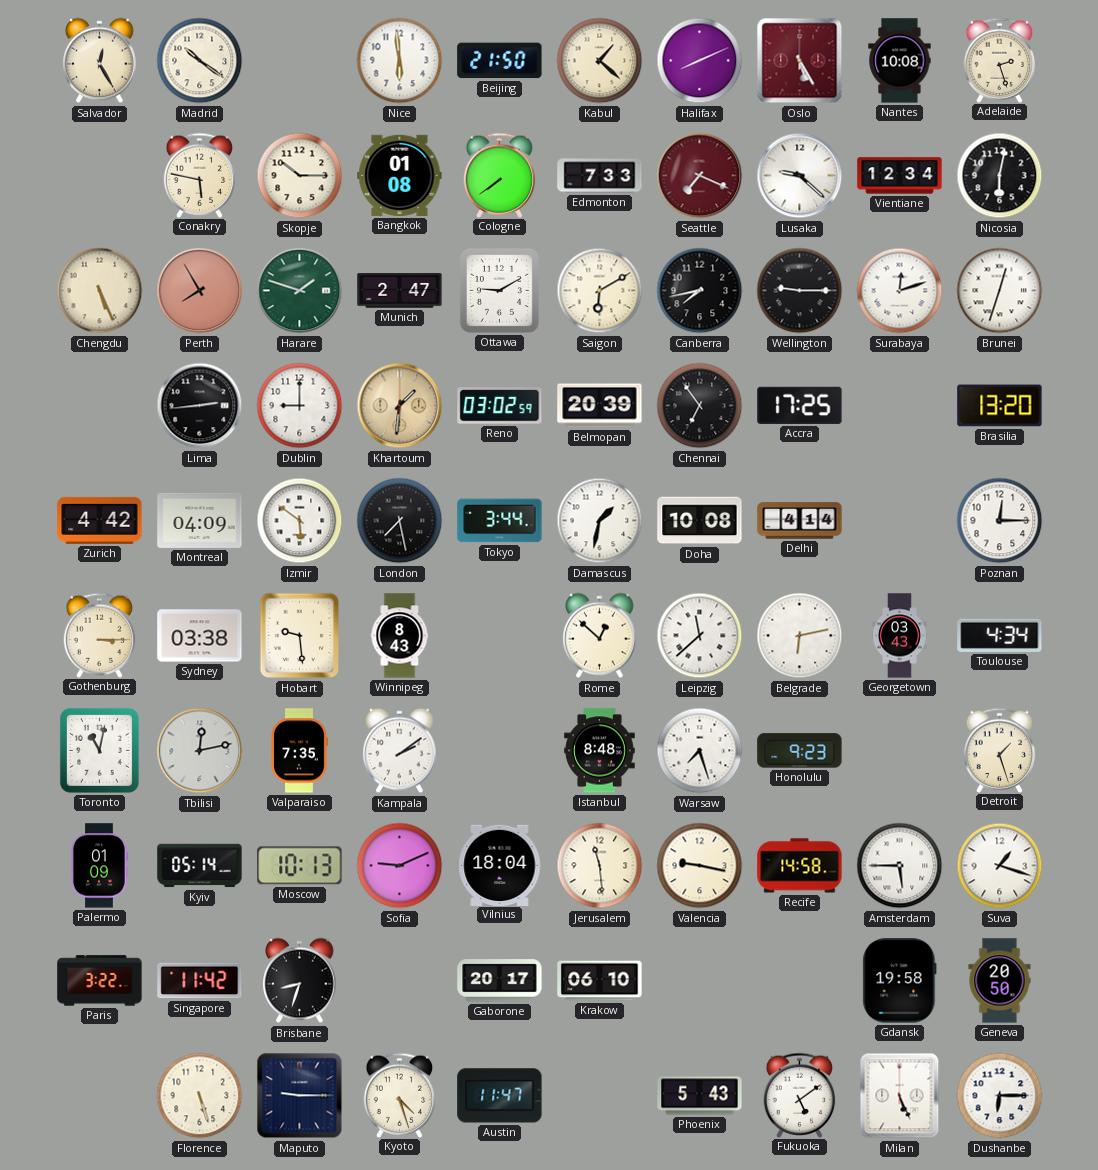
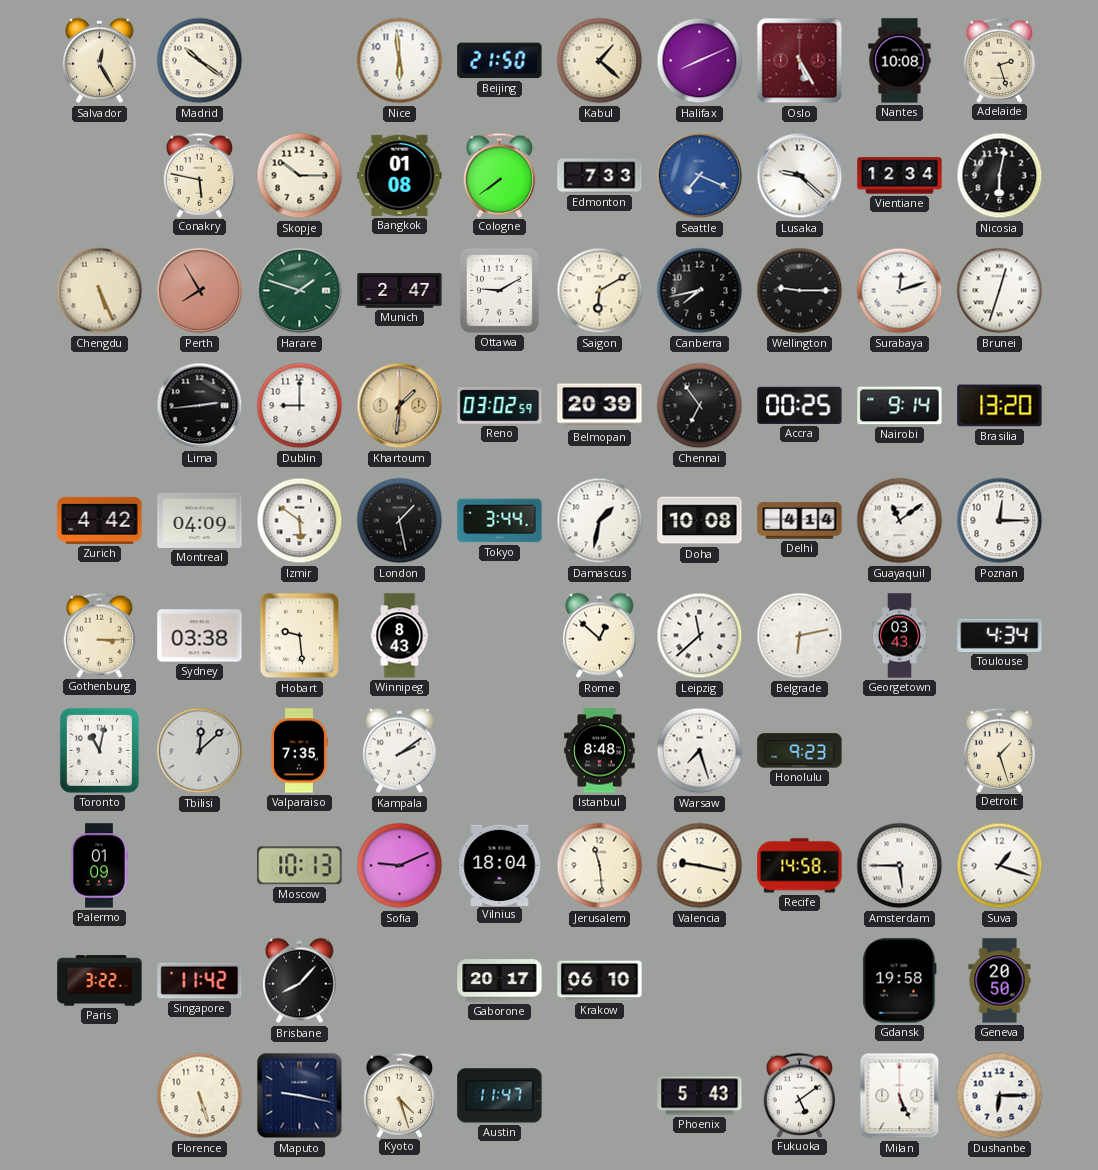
Seattle dial: burgundy -> blue (700, 176)
Accra: 17:25 -> 00:25 (800, 405)
Nairobi: none -> 9:14 (900, 406)
London: 7:28 -> 1:28 (400, 521)
Guayaquil: none -> 11:09 (900, 521)
Tbilisi: 12:13 -> 12:08 (200, 751)
Kyiv: 05:14 -> none (200, 866)
Brisbane: 8:33 -> 8:07 (300, 981)
Maputo: 9:15 -> 9:17 (300, 1096)
